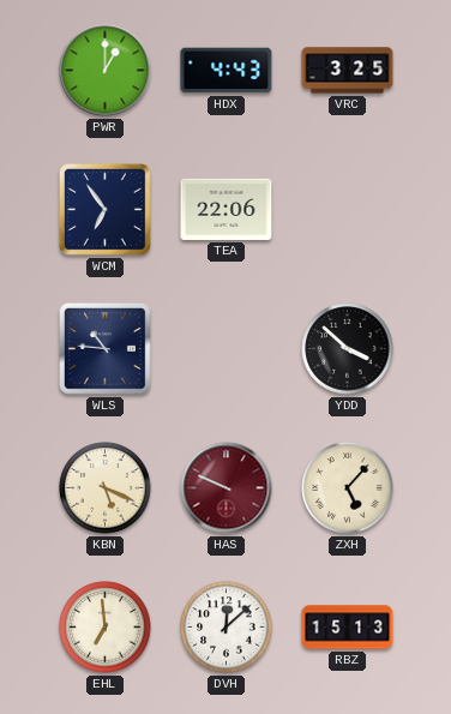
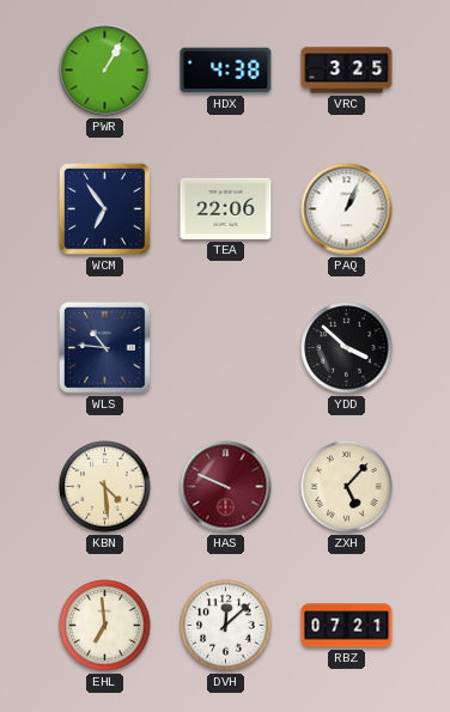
PWR: 1:00 -> 1:05 (105, 71)
HDX: 4:43 -> 4:38 (226, 71)
PAQ: none -> 1:04 (347, 209)
KBN: 5:19 -> 4:29 (105, 487)
RBZ: 15:13 -> 07:21 (347, 626)
